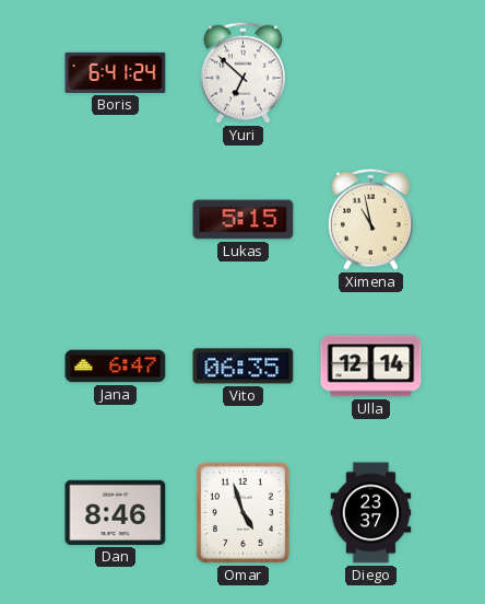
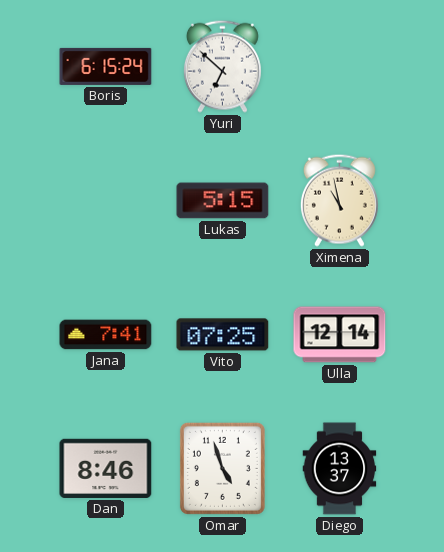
Boris: 6:41 -> 6:15 (106, 66)
Jana: 6:47 -> 7:41 (106, 335)
Vito: 06:35 -> 07:25 (223, 335)
Diego: 23:37 -> 13:37 (340, 469)
